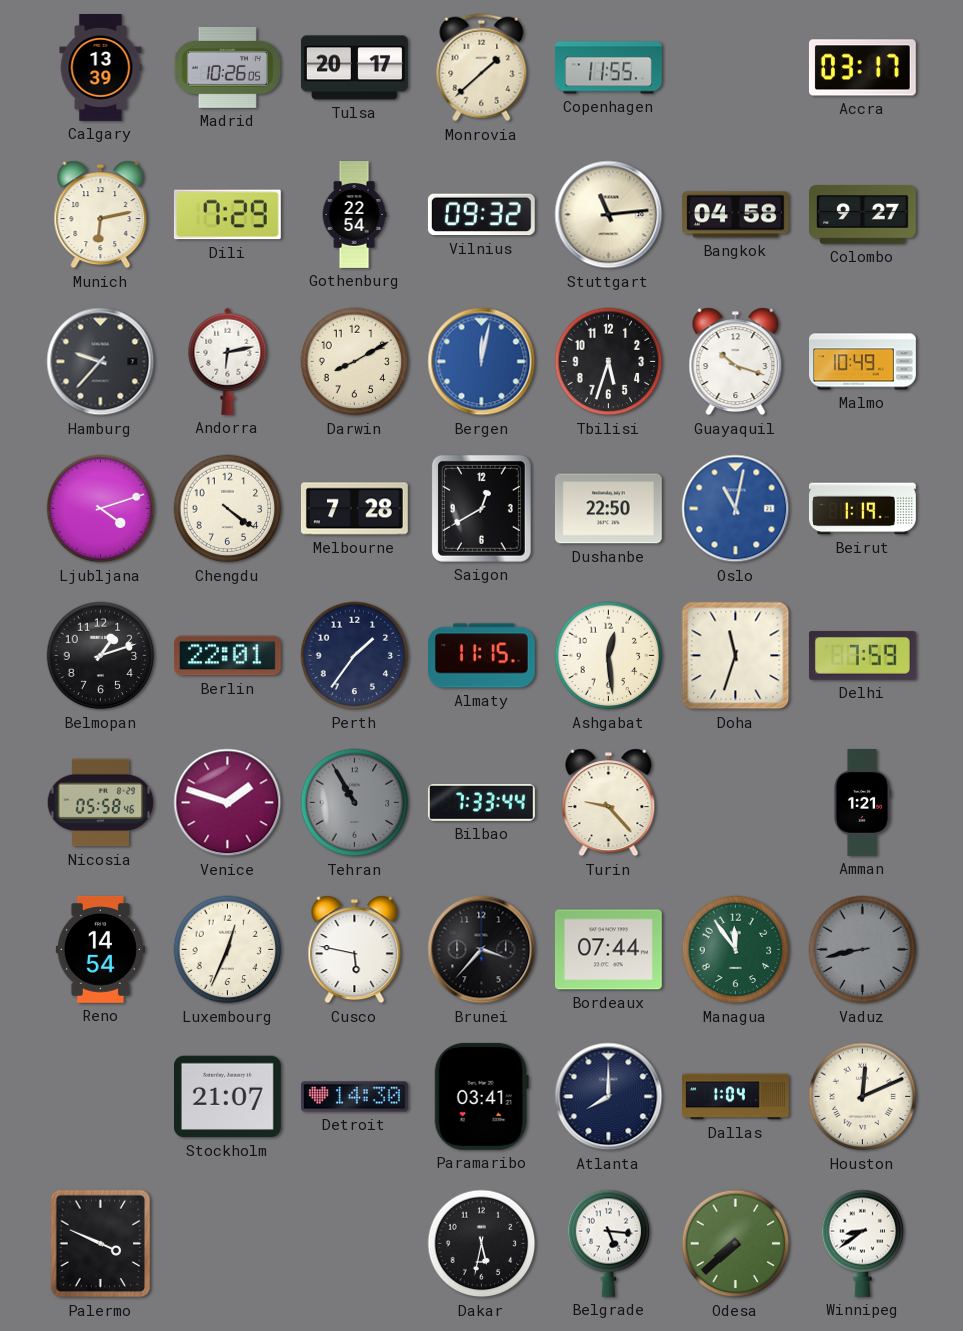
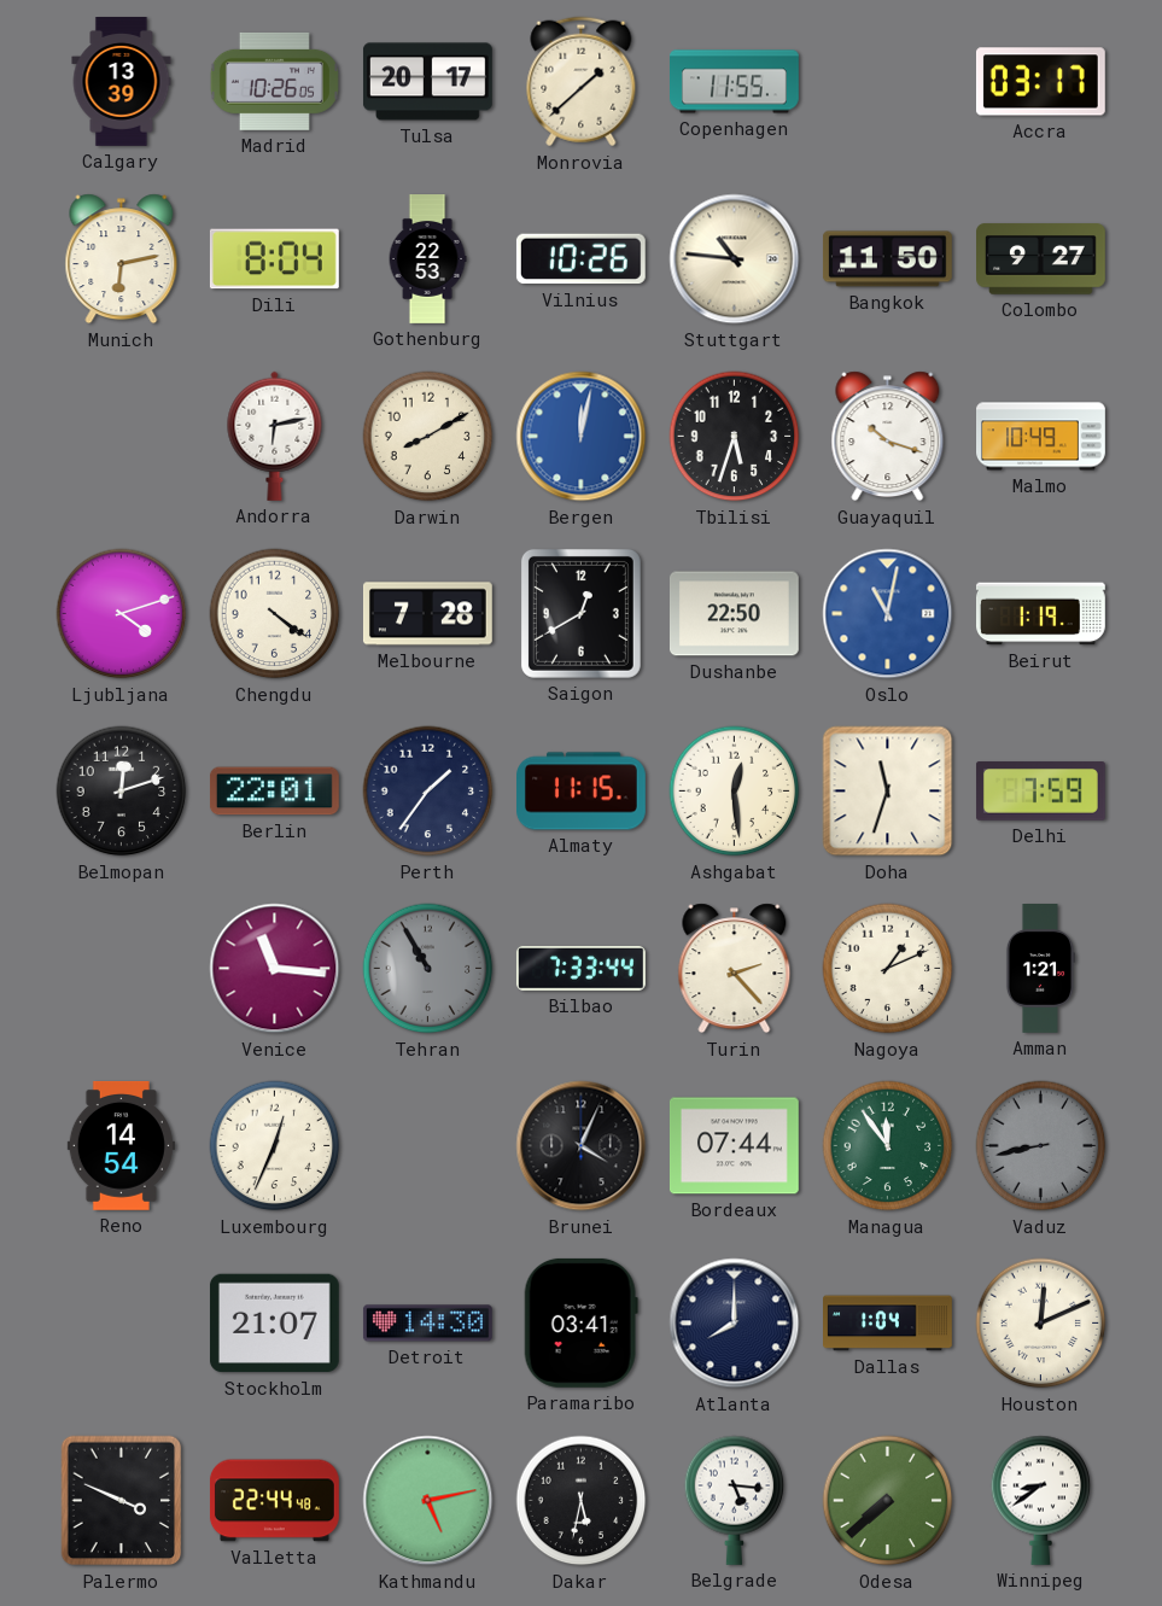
Dili: 7:29 -> 8:04 (274, 259)
Gothenburg: 22:54 -> 22:53 (427, 259)
Vilnius: 09:32 -> 10:26 (580, 259)
Stuttgart: 11:14 -> 10:46 (735, 259)
Bangkok: 04:58 -> 11:50 (887, 259)
Hamburg: 9:37 -> none (101, 362)
Belmopan: 1:12 -> 12:12 (122, 792)
Nicosia: 05:58 -> none (101, 803)
Venice: 1:48 -> 11:16 (275, 969)
Turin: 9:23 -> 2:23 (735, 969)
Nagoya: none -> 1:11 (888, 969)
Cusco: 5:47 -> none (355, 950)
Brunei: 3:37 -> 4:04 (582, 1146)
Valletta: none -> 22:44 (274, 1501)
Kathmandu: none -> 5:13 (428, 1501)
